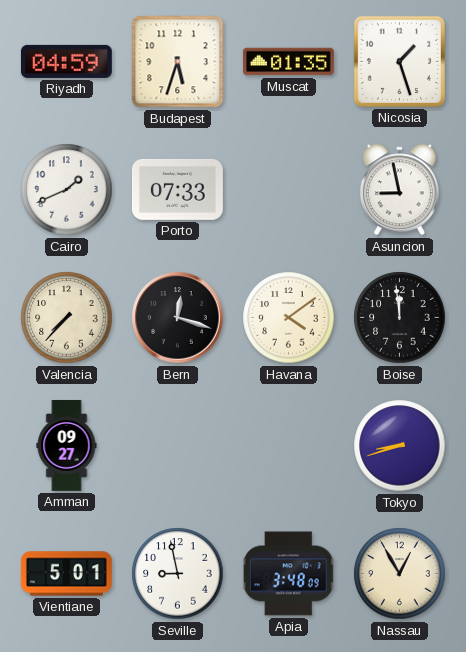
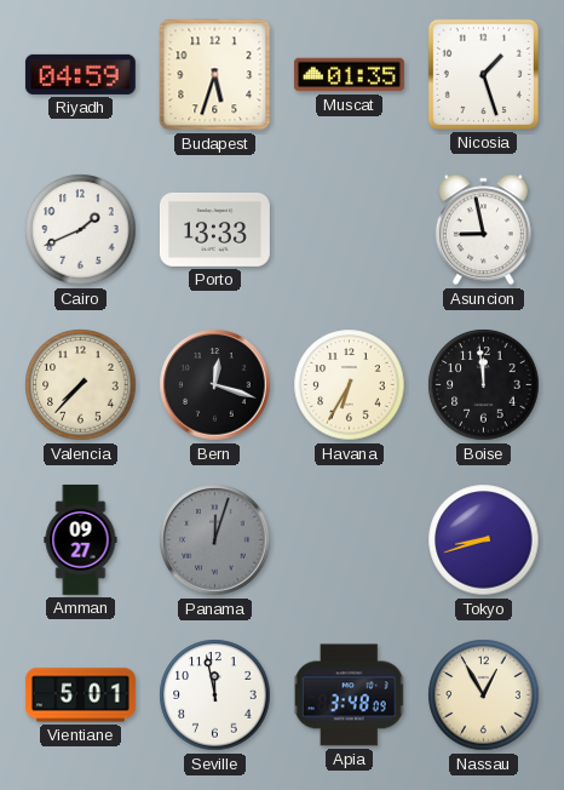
Porto: 07:33 -> 13:33 (214, 229)
Havana: 4:09 -> 6:35 (350, 385)
Panama: none -> 12:03 (215, 540)
Seville: 8:58 -> 11:58 (215, 695)
